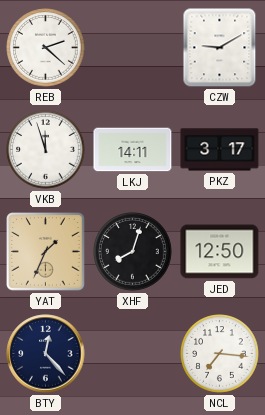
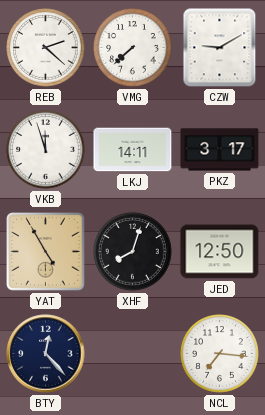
VMG: none -> 7:38 (133, 48)
YAT: 1:34 -> 4:55 (46, 252)
